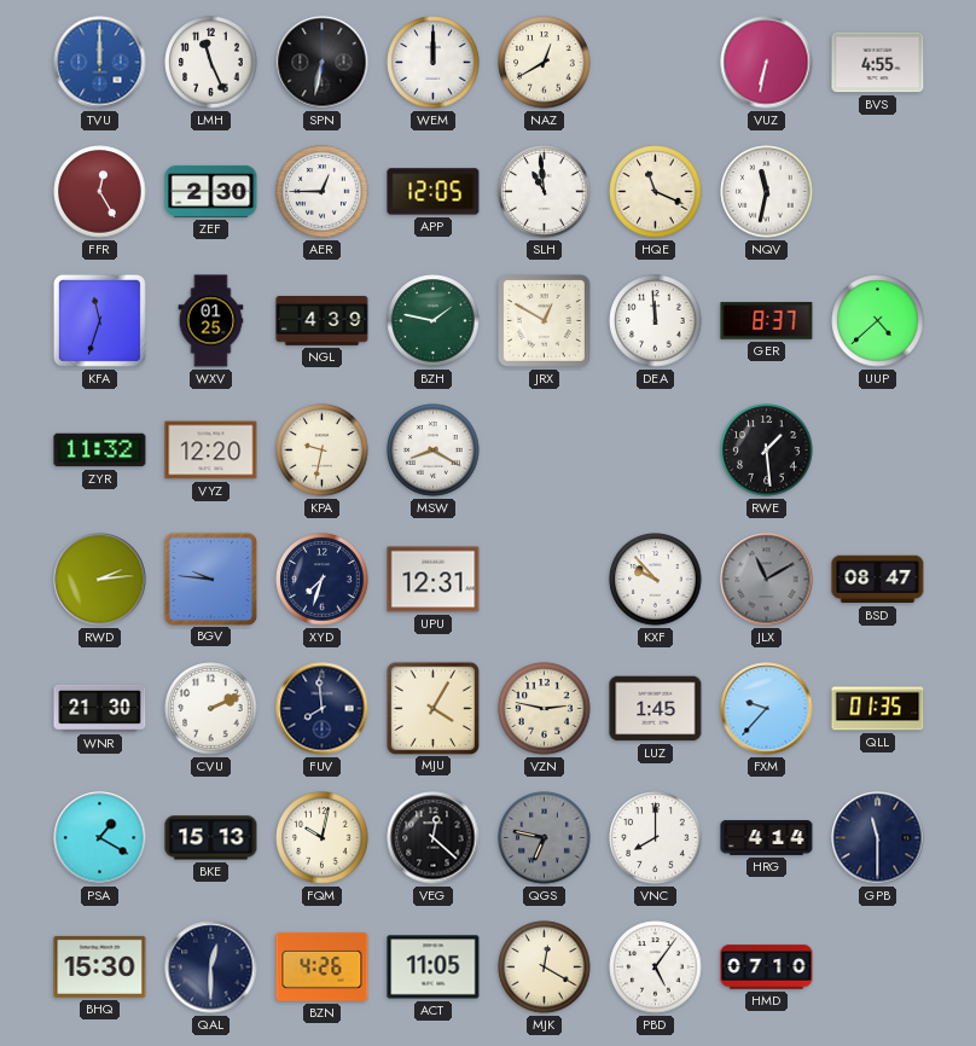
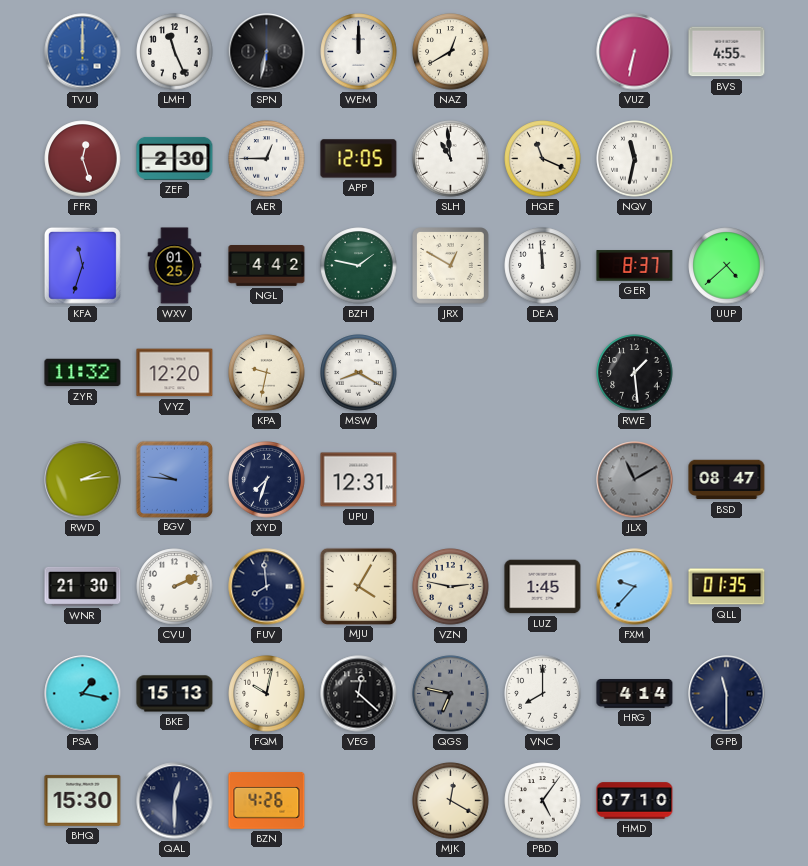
FFR: 12:25 -> 12:27 (83, 159)
NGL: 4:39 -> 4:42 (267, 266)
KXF: 9:53 -> none (656, 580)
PSA: 1:20 -> 1:17 (83, 694)
ACT: 11:05 -> none (434, 967)
